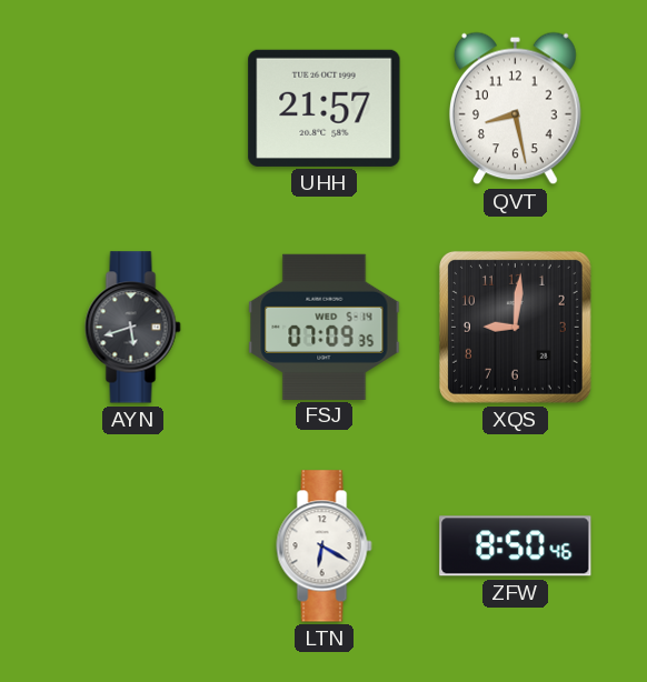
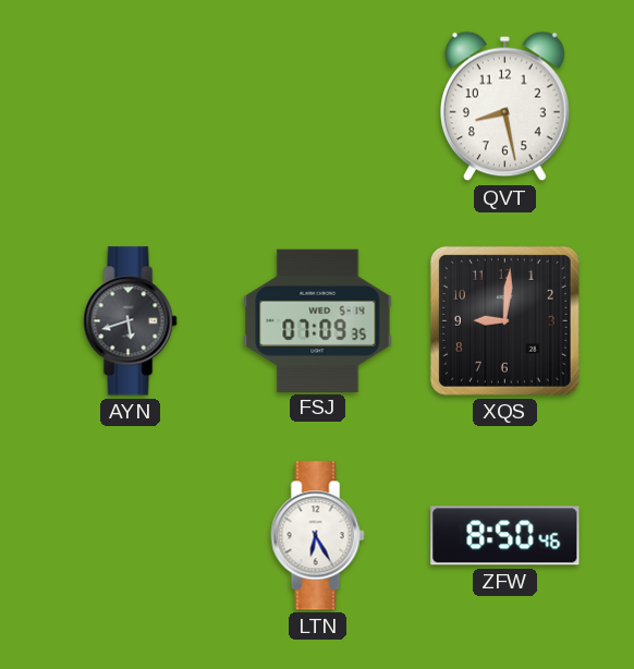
UHH: 21:57 -> none (325, 108)
LTN: 6:20 -> 6:25 (318, 536)
